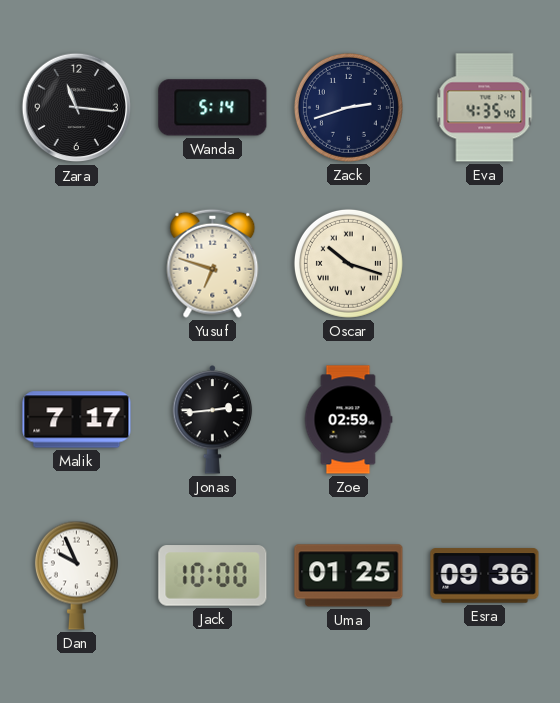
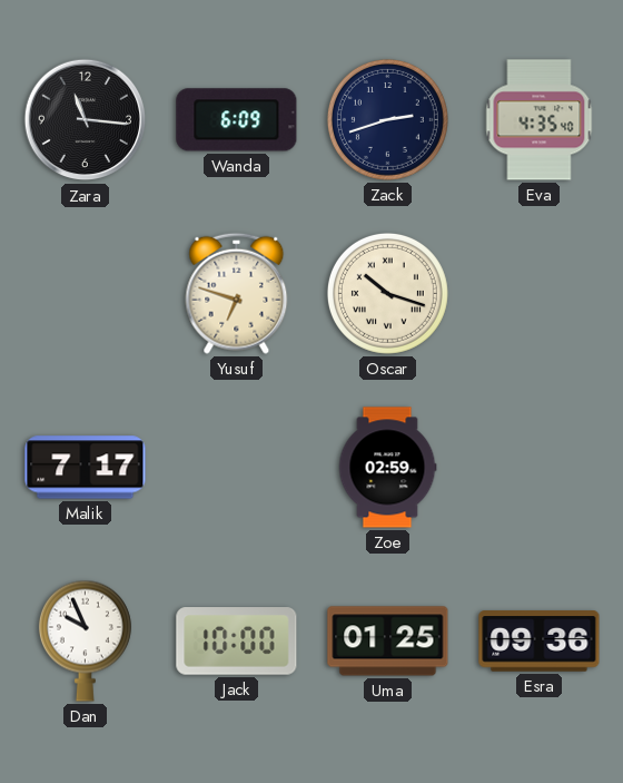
Wanda: 5:14 -> 6:09 (237, 120)
Jonas: 2:44 -> none (213, 420)
